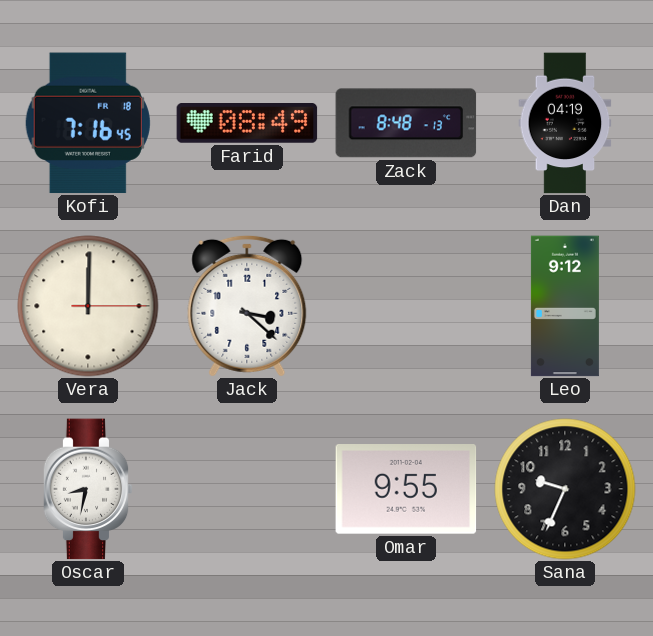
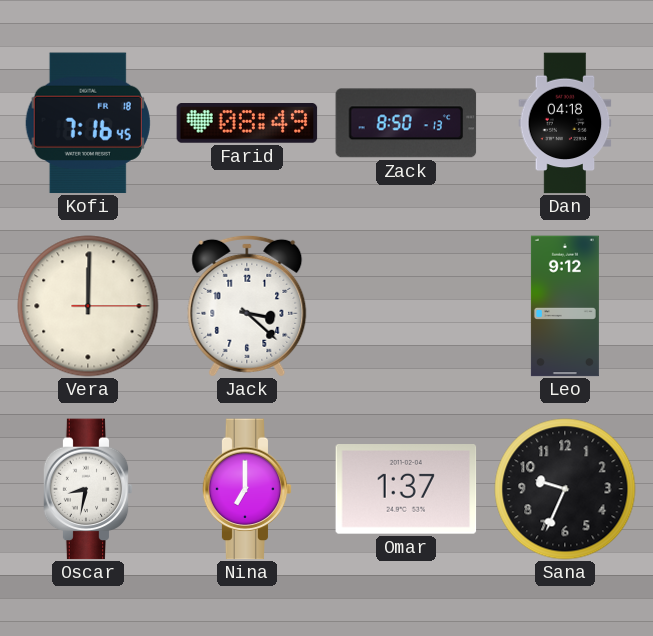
Zack: 8:48 -> 8:50 (406, 123)
Dan: 04:19 -> 04:18 (565, 123)
Nina: none -> 7:00 (247, 489)
Omar: 9:55 -> 1:37 (406, 490)
